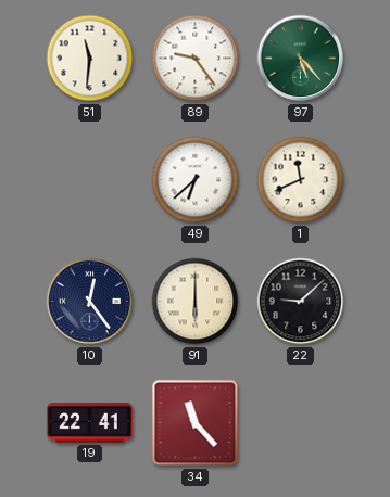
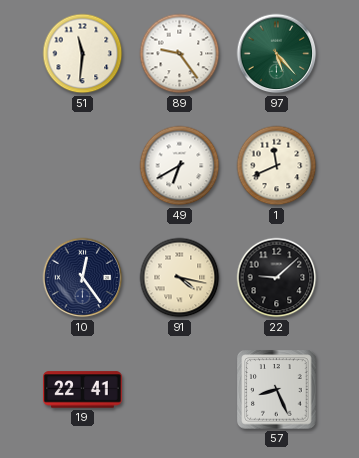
49: 6:38 -> 6:40 (180, 166)
91: 6:00 -> 4:17 (180, 278)
34: 11:23 -> none (196, 423)
57: none -> 8:26 (277, 390)
